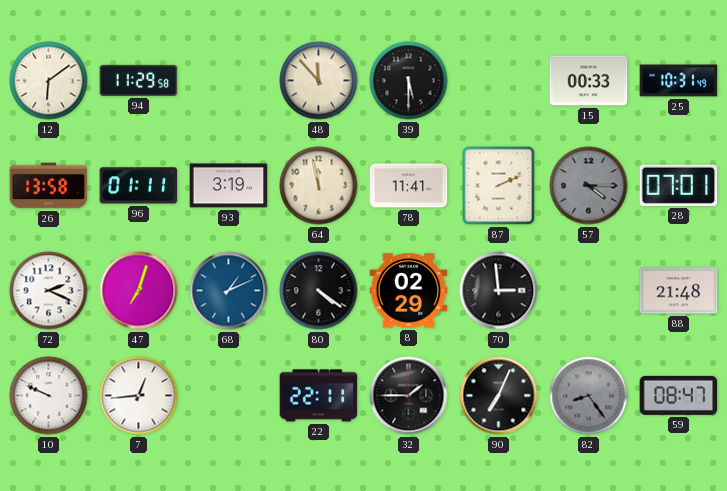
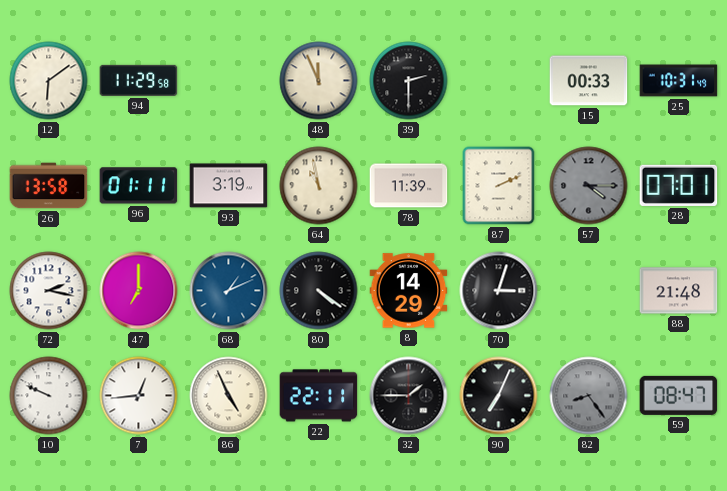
48: 11:53 -> 11:56 (319, 81)
39: 5:30 -> 2:30 (409, 81)
64: 11:58 -> 10:58 (319, 186)
78: 11:41 -> 11:39 (409, 186)
72: 2:19 -> 2:17 (49, 291)
47: 7:03 -> 7:00 (139, 291)
8: 02:29 -> 14:29 (409, 291)
70: 2:59 -> 3:03 (499, 291)
86: none -> 4:56 (229, 396)
